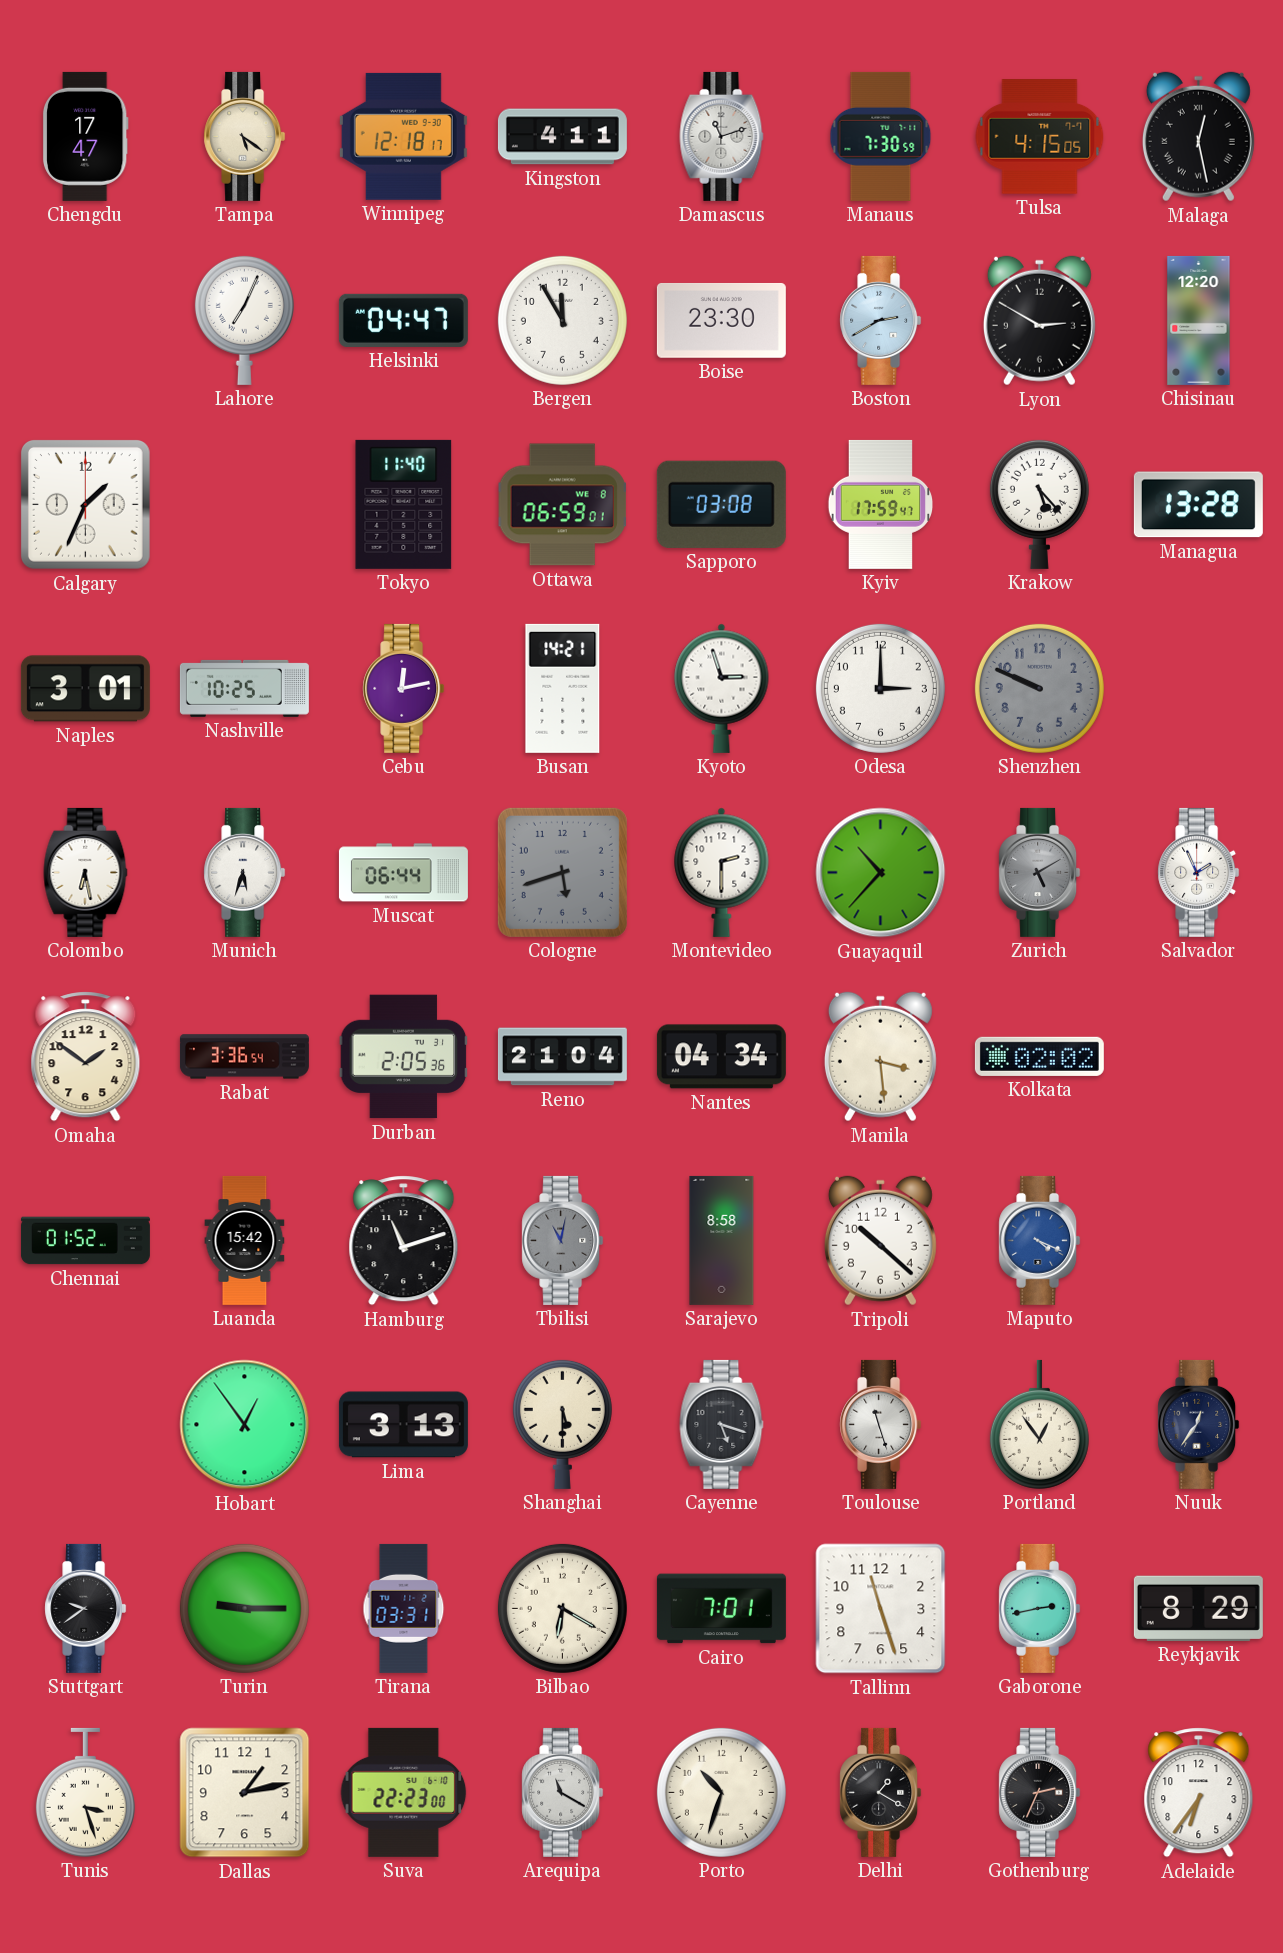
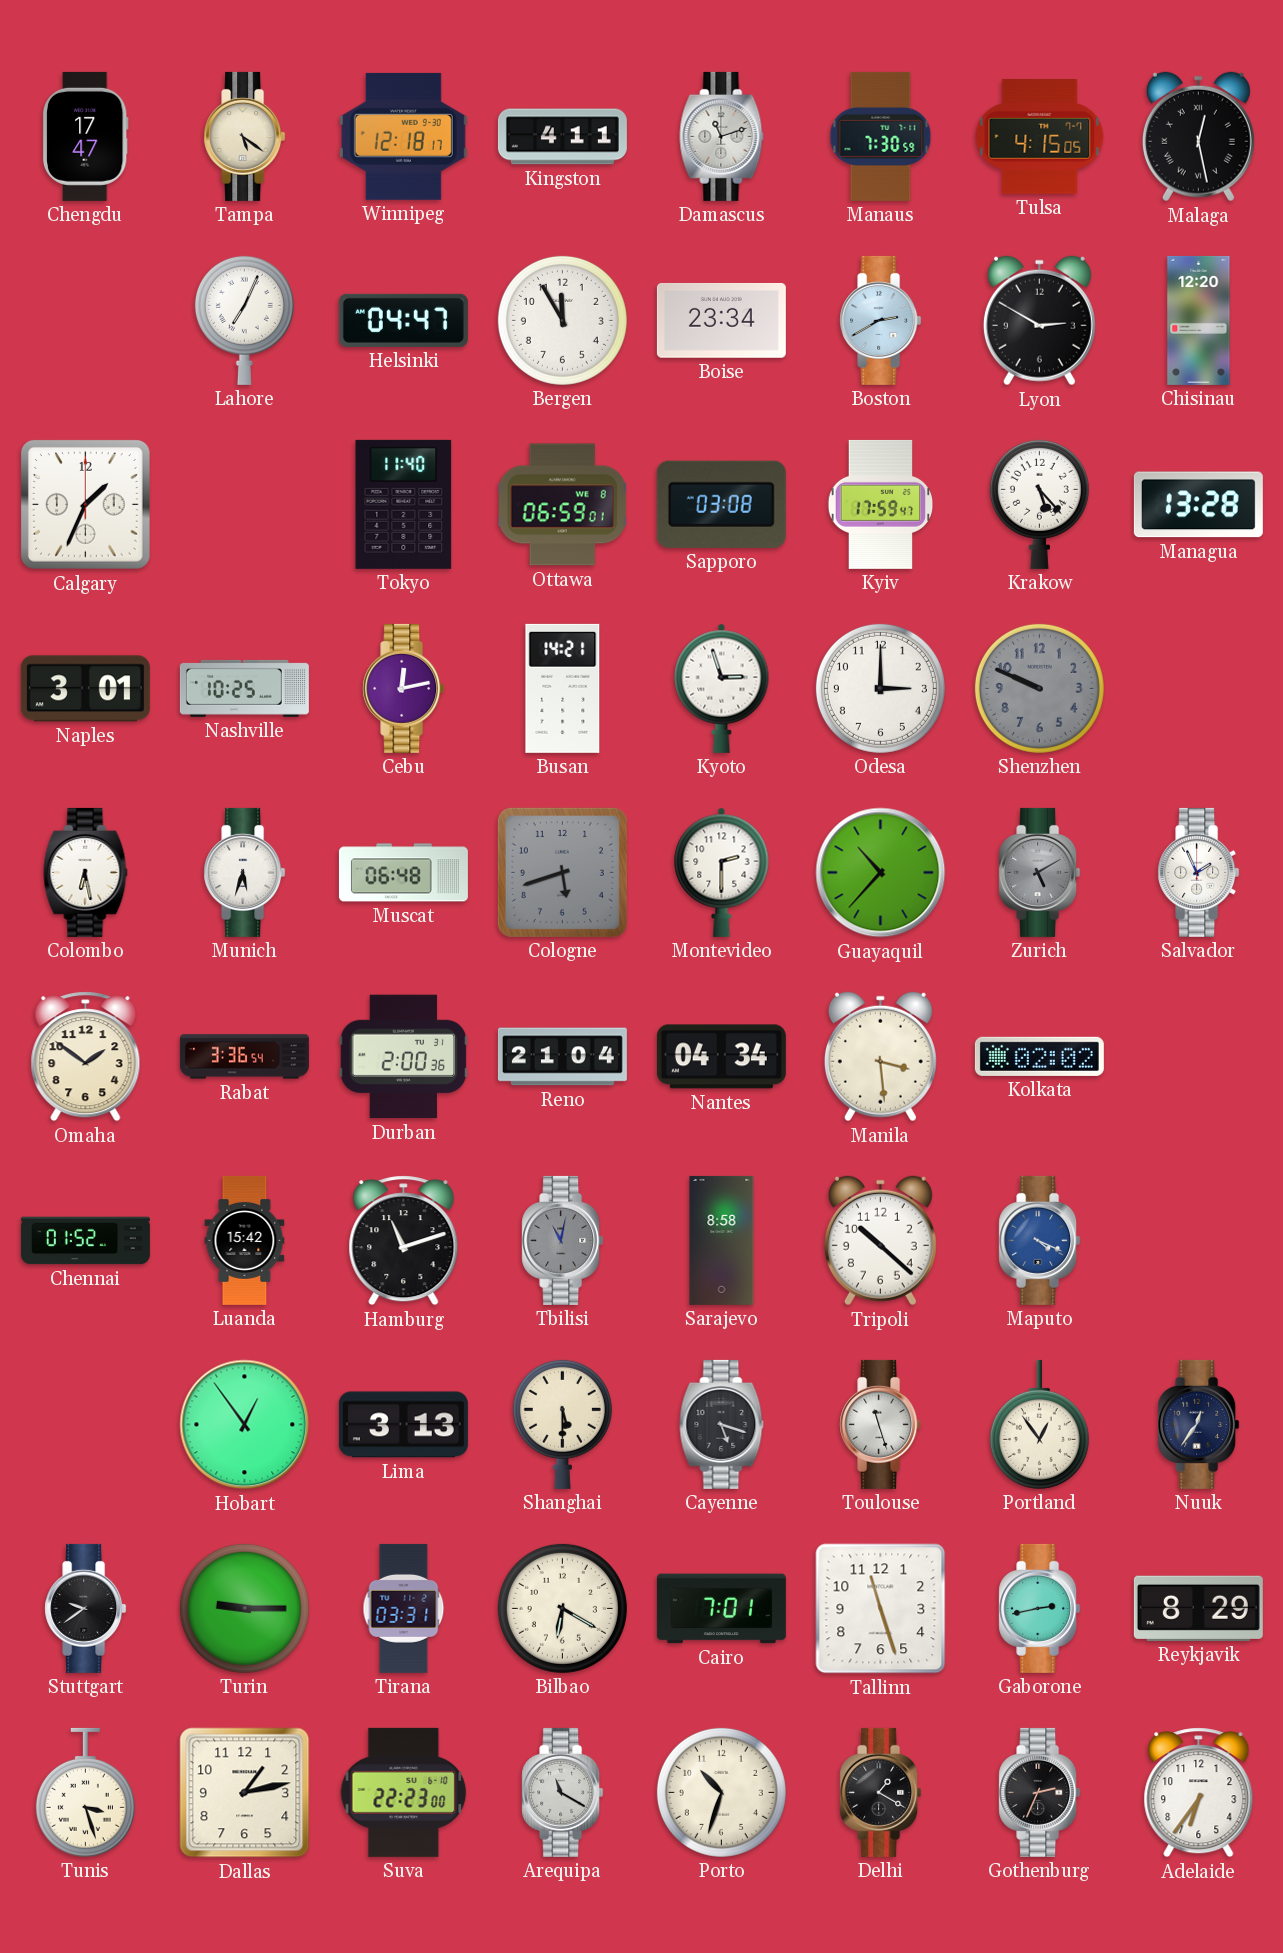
Boise: 23:30 -> 23:34 (721, 320)
Muscat: 06:44 -> 06:48 (403, 873)
Durban: 2:05 -> 2:00 (404, 1057)
